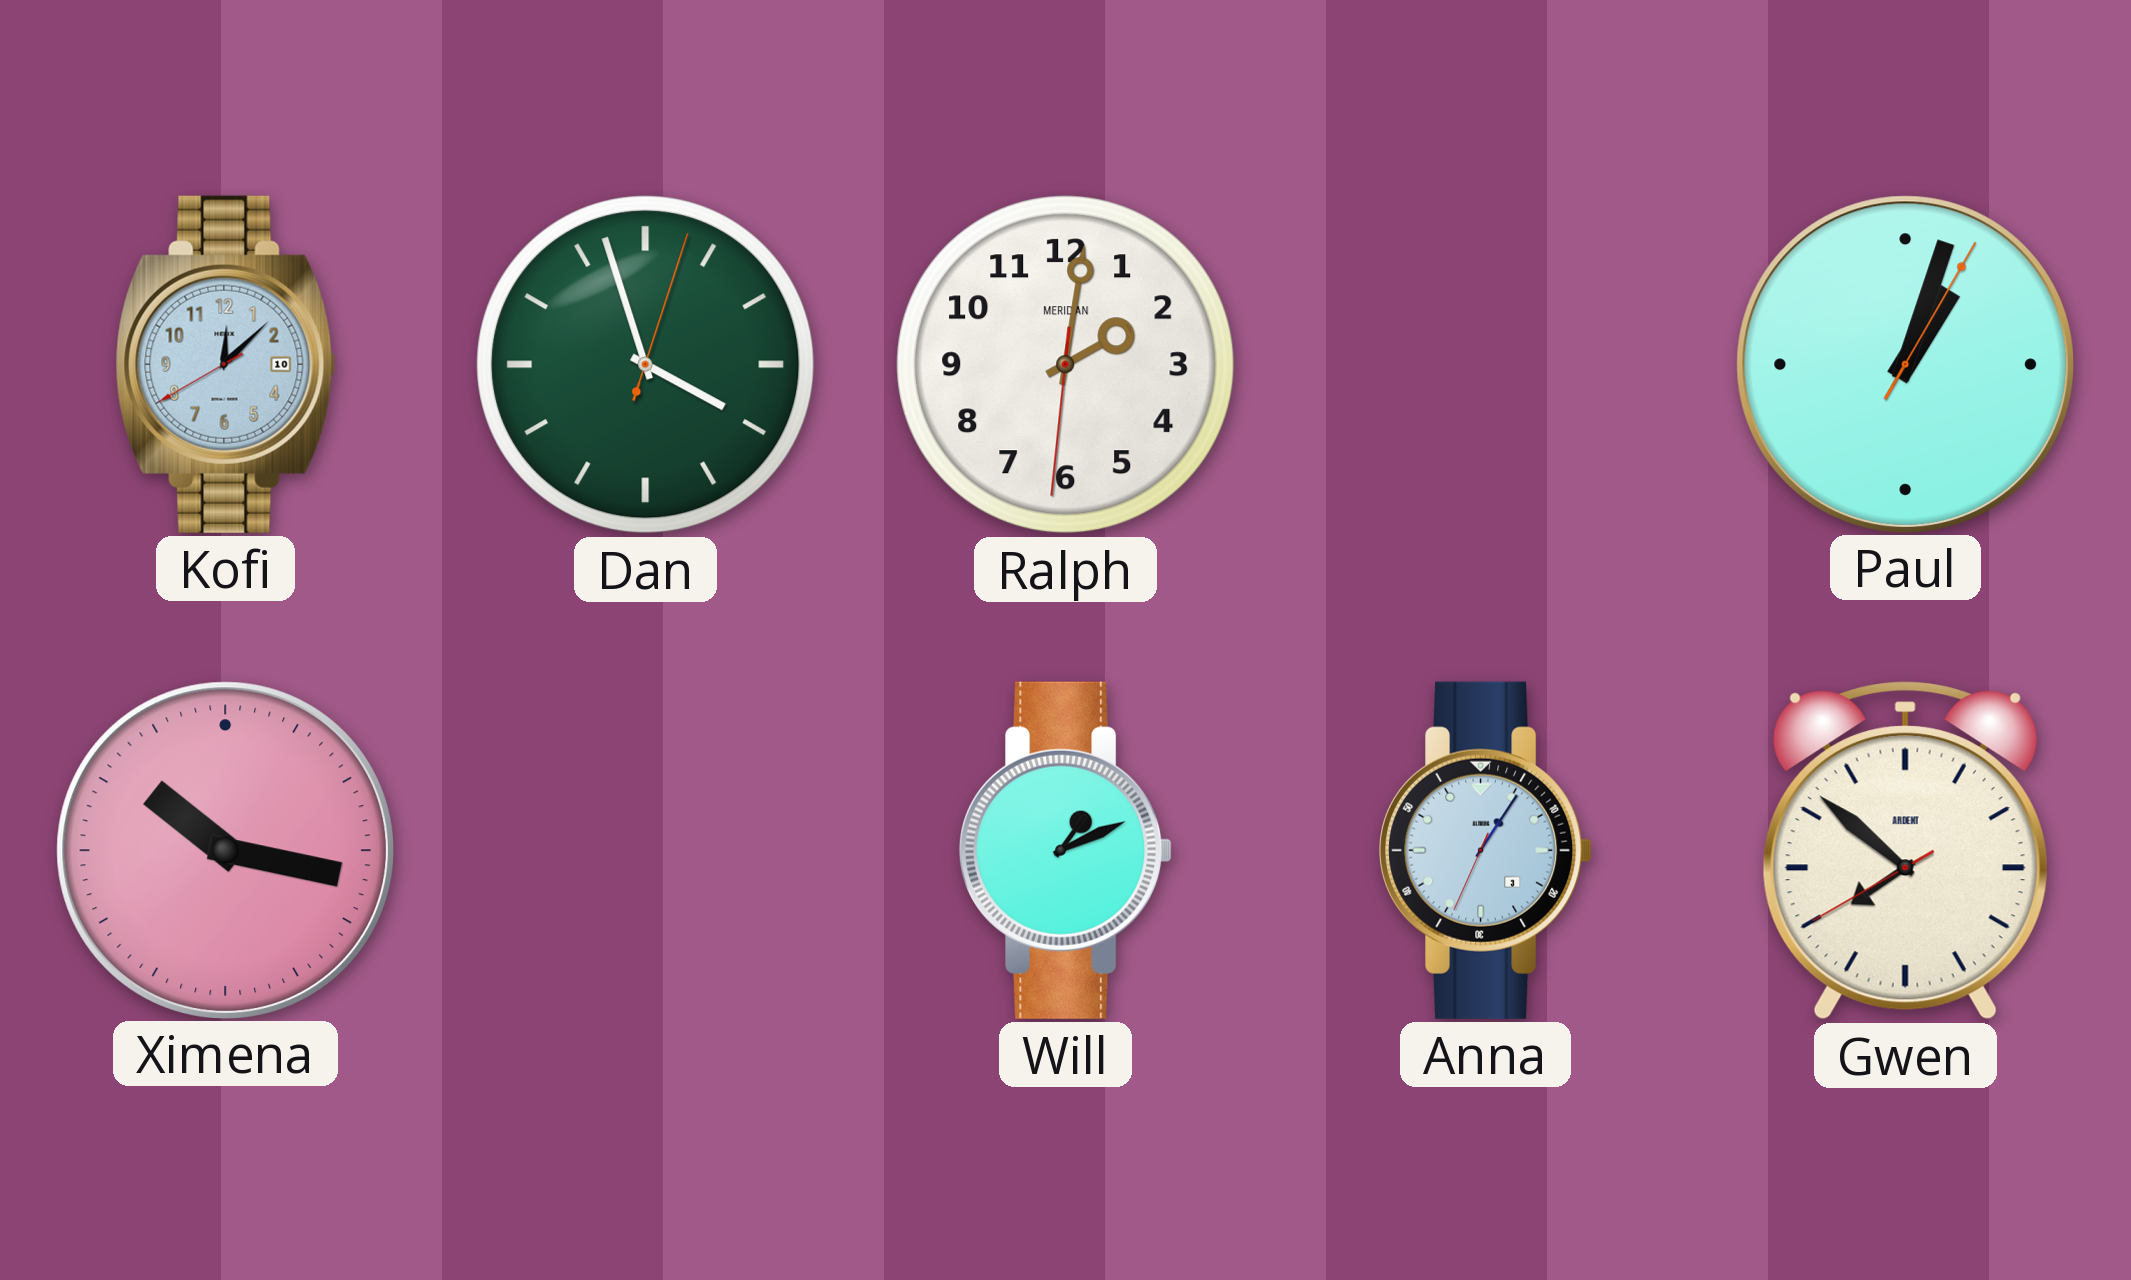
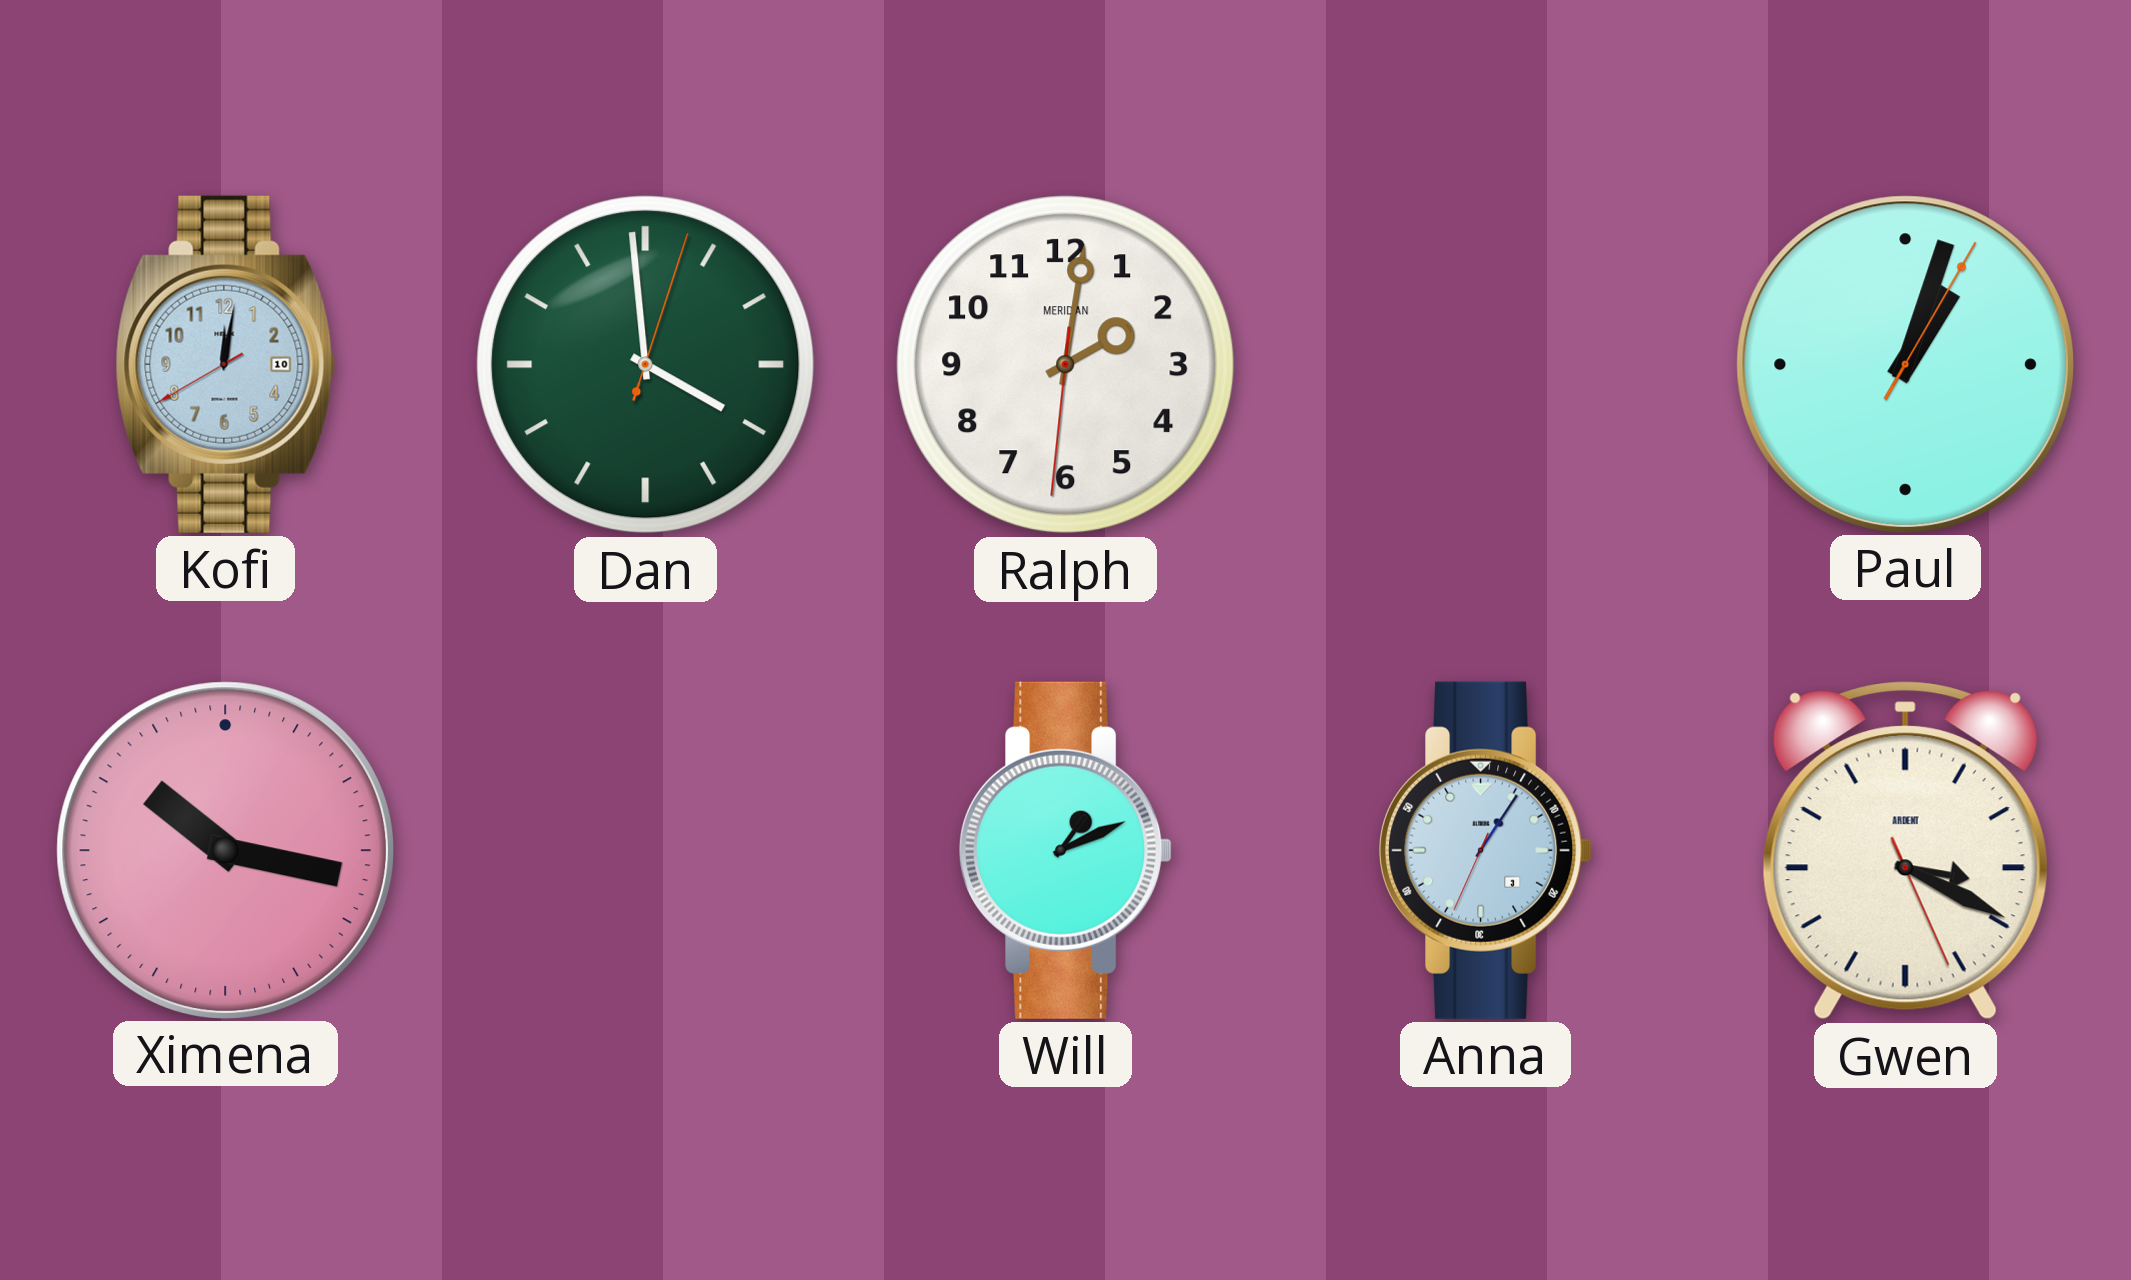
Kofi: 12:07 -> 12:01 (226, 364)
Dan: 3:57 -> 3:59 (646, 365)
Gwen: 7:51 -> 3:19 (1905, 851)
